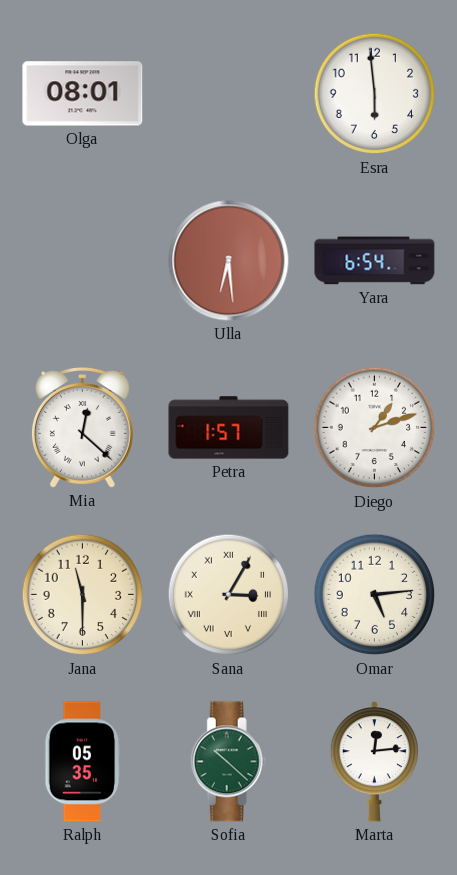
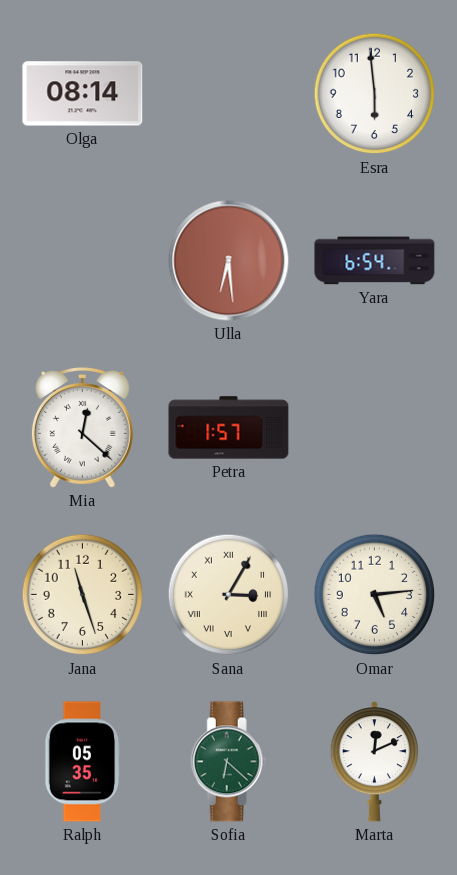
Olga: 08:01 -> 08:14 (83, 94)
Diego: 1:12 -> none (375, 428)
Jana: 11:30 -> 11:27 (83, 595)
Sofia: 10:22 -> 6:22 (228, 762)
Marta: 12:14 -> 12:11 (374, 762)
